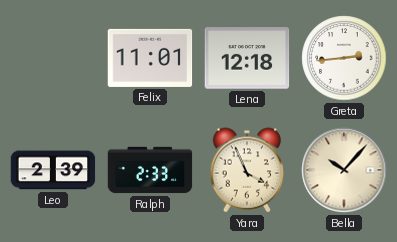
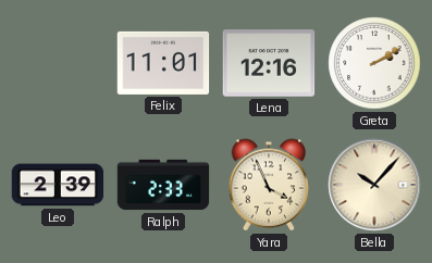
Lena: 12:18 -> 12:16 (269, 63)
Greta: 2:44 -> 2:10 (374, 63)
